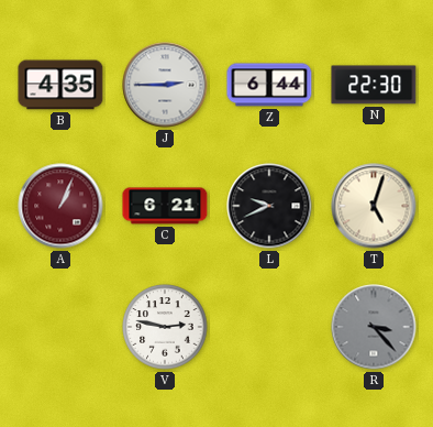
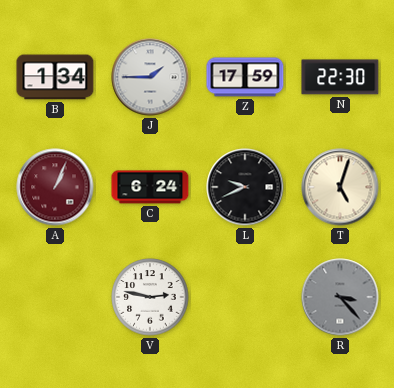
B: 4:35 -> 1:34 (55, 77)
J: 2:45 -> 1:45 (150, 77)
Z: 6:44 -> 17:59 (245, 77)
C: 6:21 -> 6:24 (150, 187)
